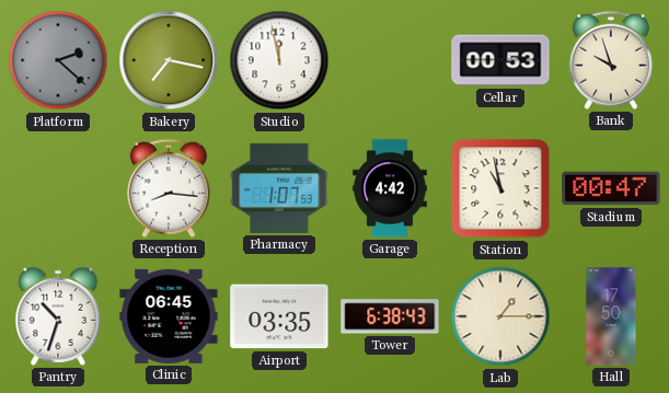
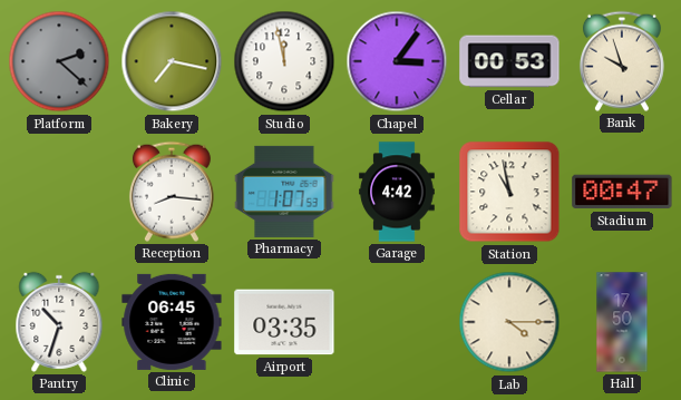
Chapel: none -> 3:06 (397, 61)
Tower: 6:38 -> none (390, 316)
Lab: 1:15 -> 4:15 (509, 322)
